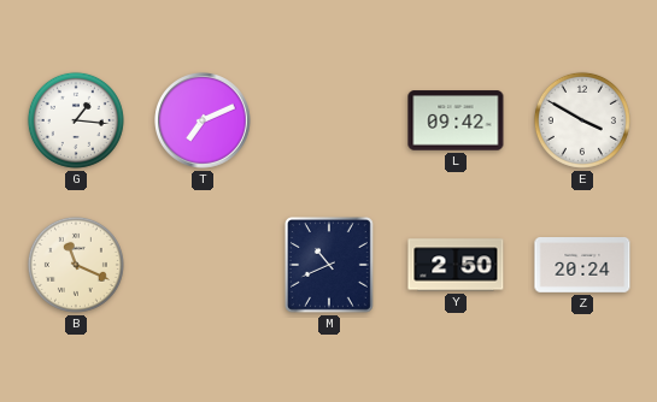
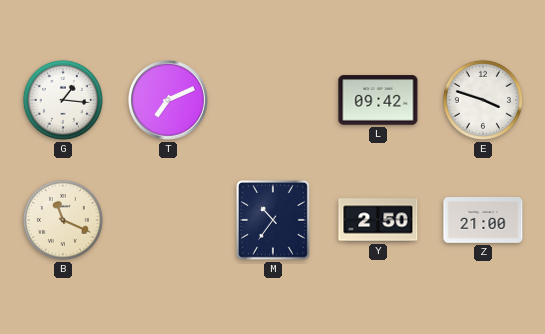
E: 3:50 -> 3:48 (483, 100)
M: 10:41 -> 10:36 (273, 221)
Z: 20:24 -> 21:00 (483, 221)
